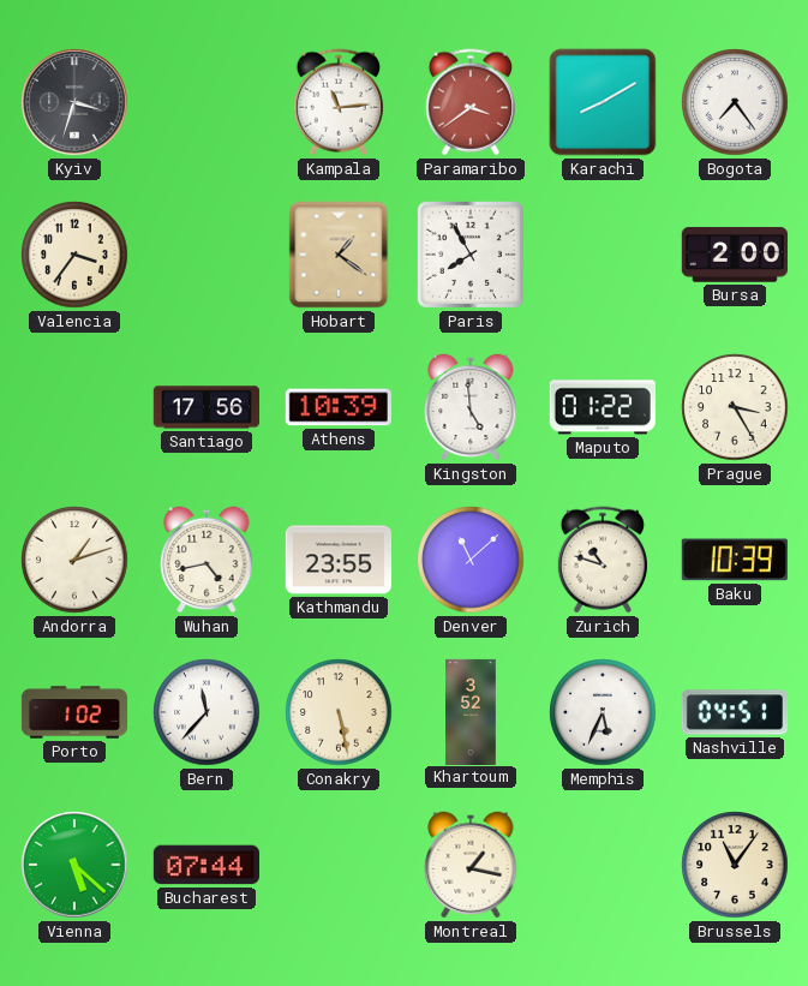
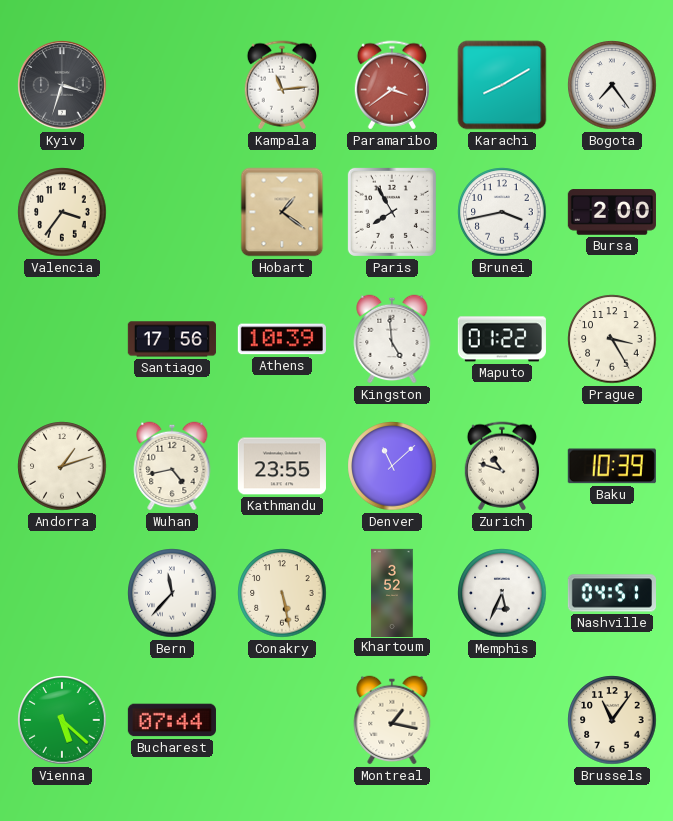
Brunei: none -> 3:43 (502, 212)
Porto: 1:02 -> none (73, 712)
